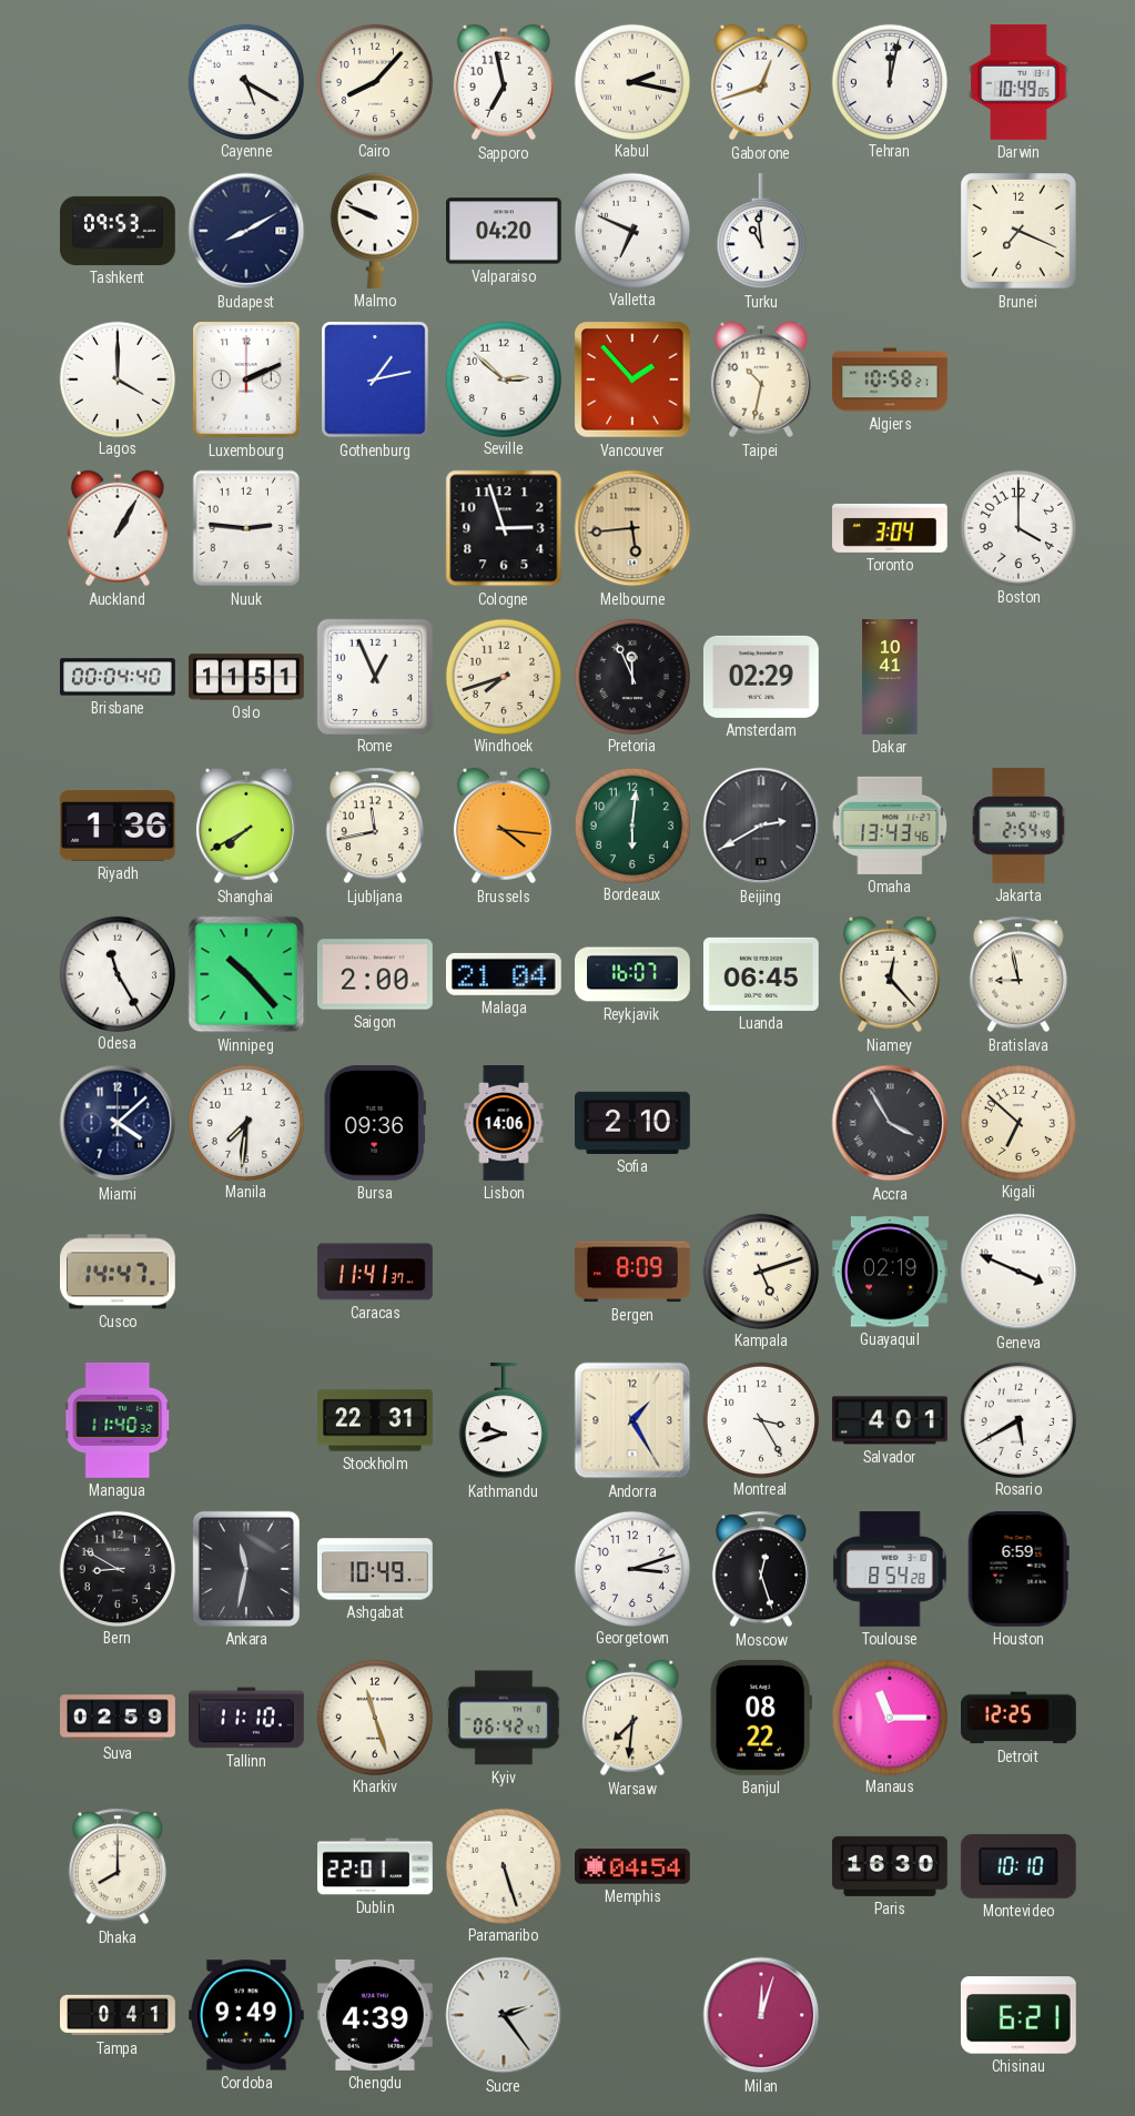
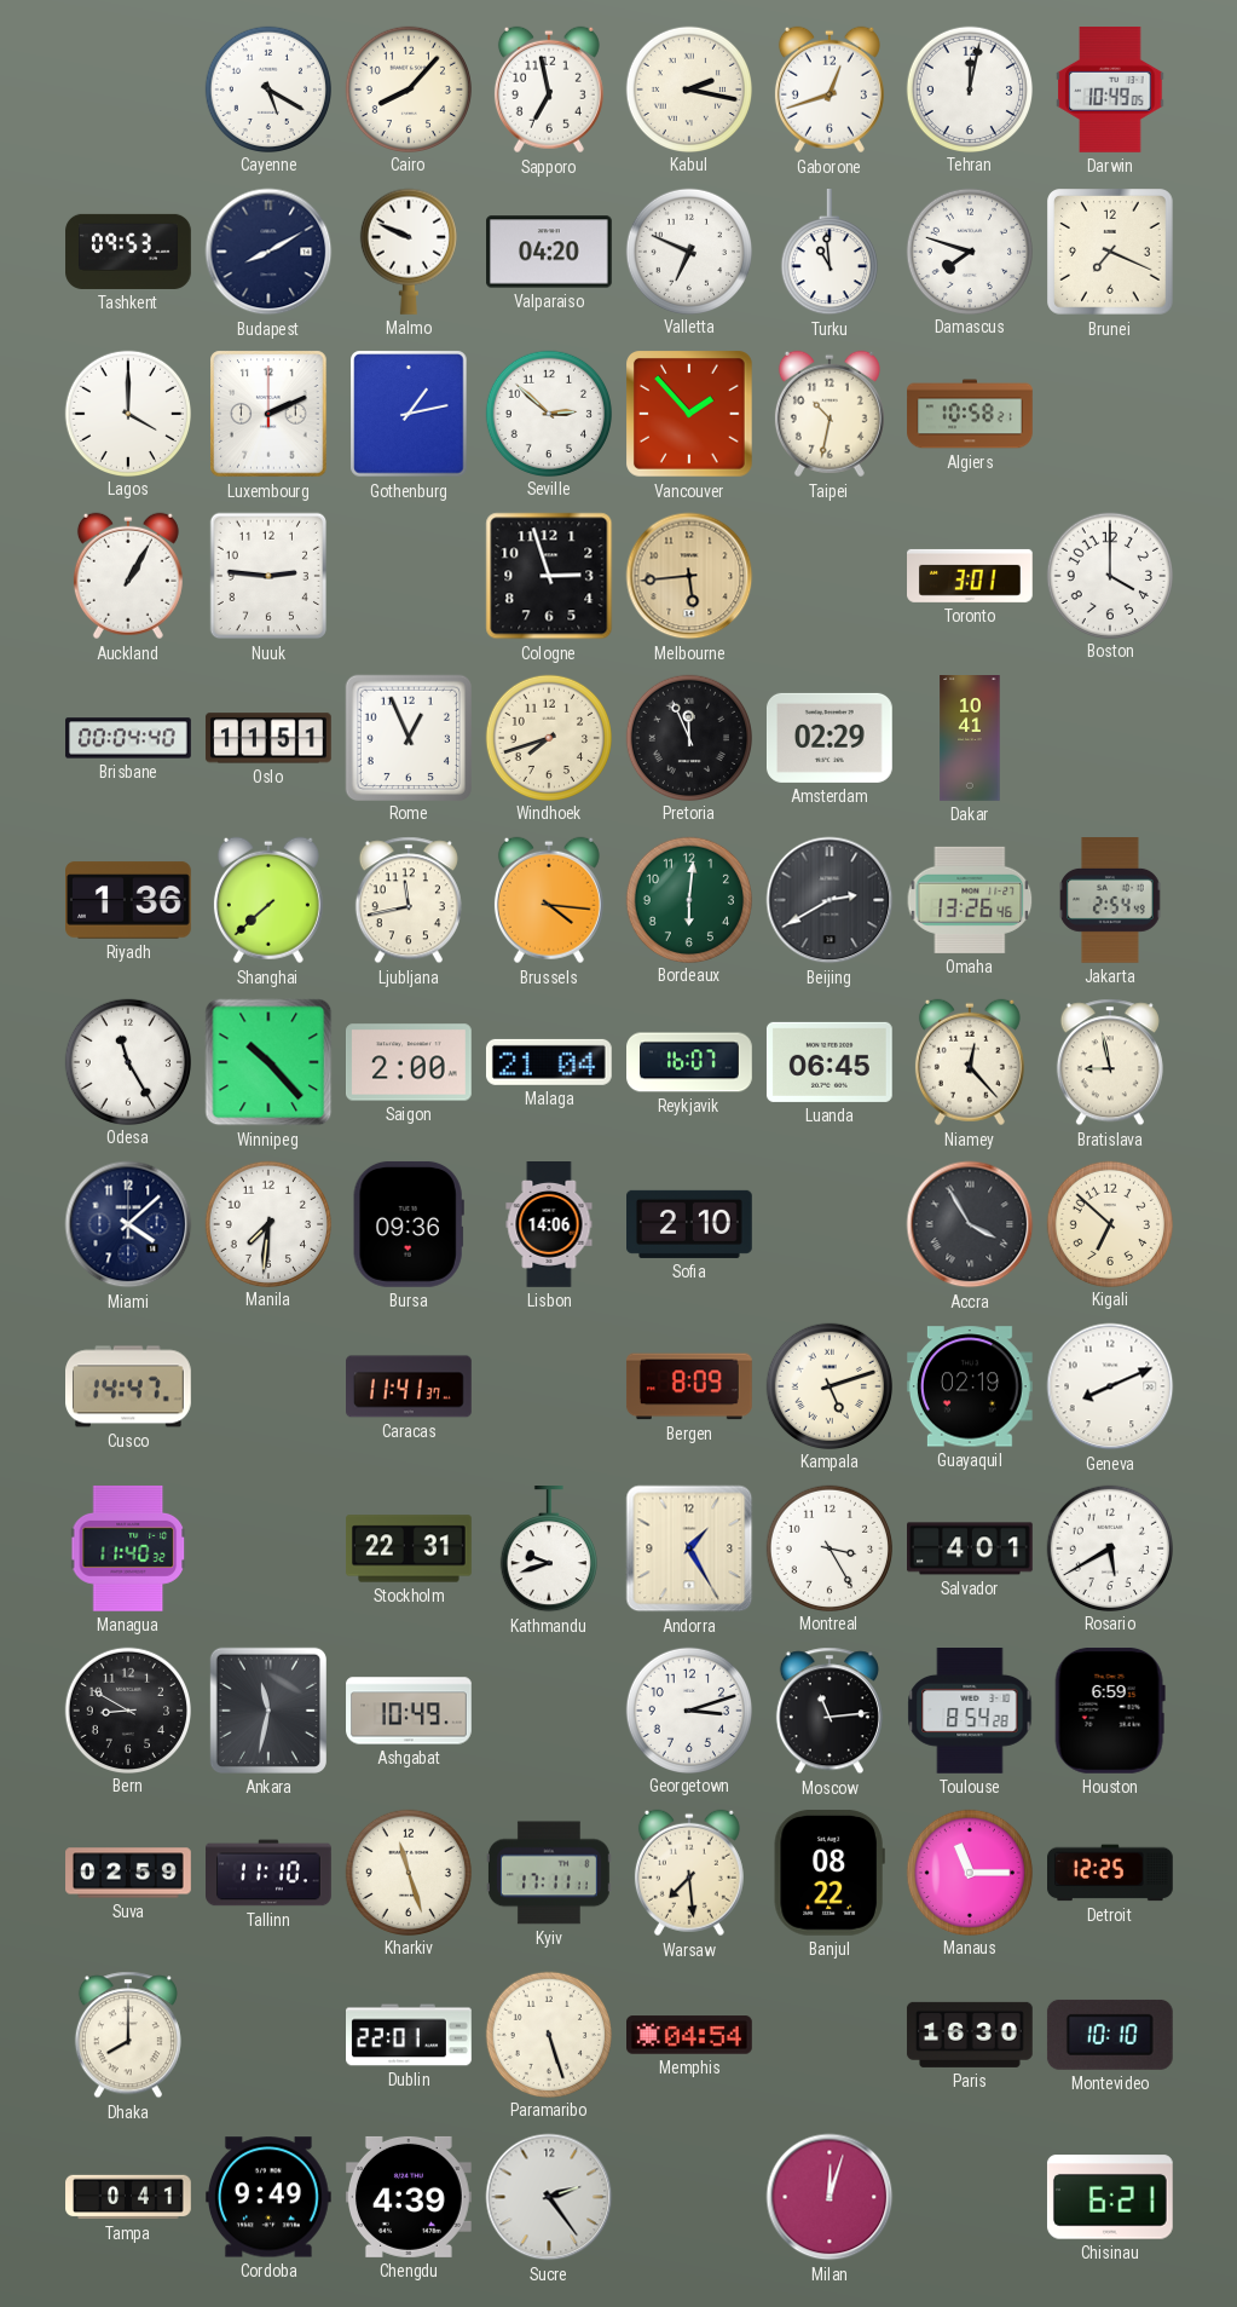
Damascus: none -> 7:48 (969, 250)
Toronto: 3:04 -> 3:01 (971, 576)
Shanghai: 7:40 -> 7:38 (268, 900)
Omaha: 13:43 -> 13:26 (970, 900)
Geneva: 3:49 -> 8:11 (1110, 1386)
Moscow: 12:27 -> 11:14 (830, 1711)
Kyiv: 06:42 -> 17:11 (549, 1873)
Warsaw: 7:31 -> 7:29 (689, 1873)
